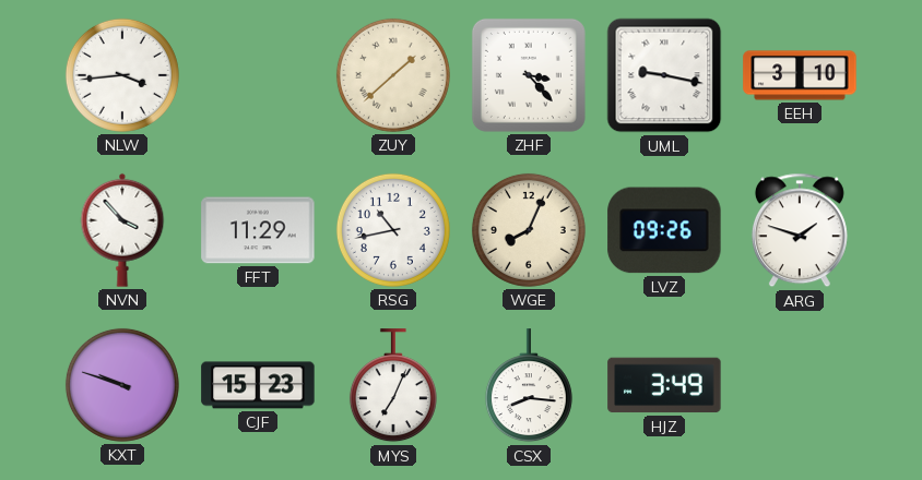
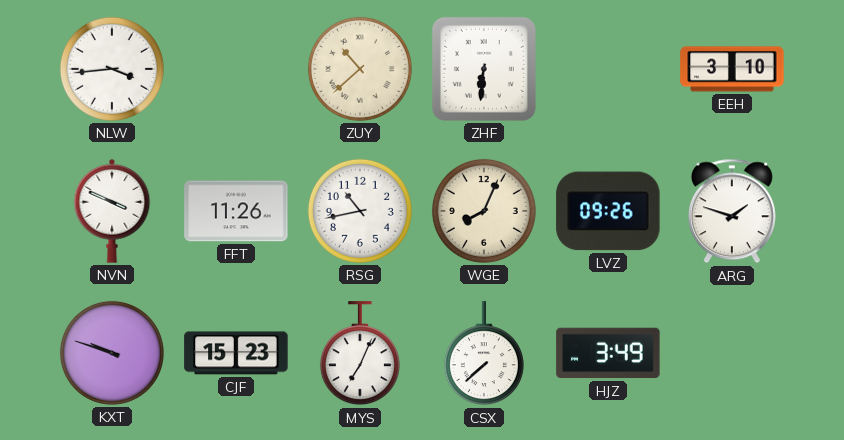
ZUY: 1:38 -> 10:38 (360, 69)
ZHF: 3:23 -> 6:31 (484, 69)
UML: 9:17 -> none (664, 75)
NVN: 3:53 -> 3:49 (112, 211)
FFT: 11:29 -> 11:26 (236, 211)
CSX: 8:16 -> 7:38 (484, 354)
